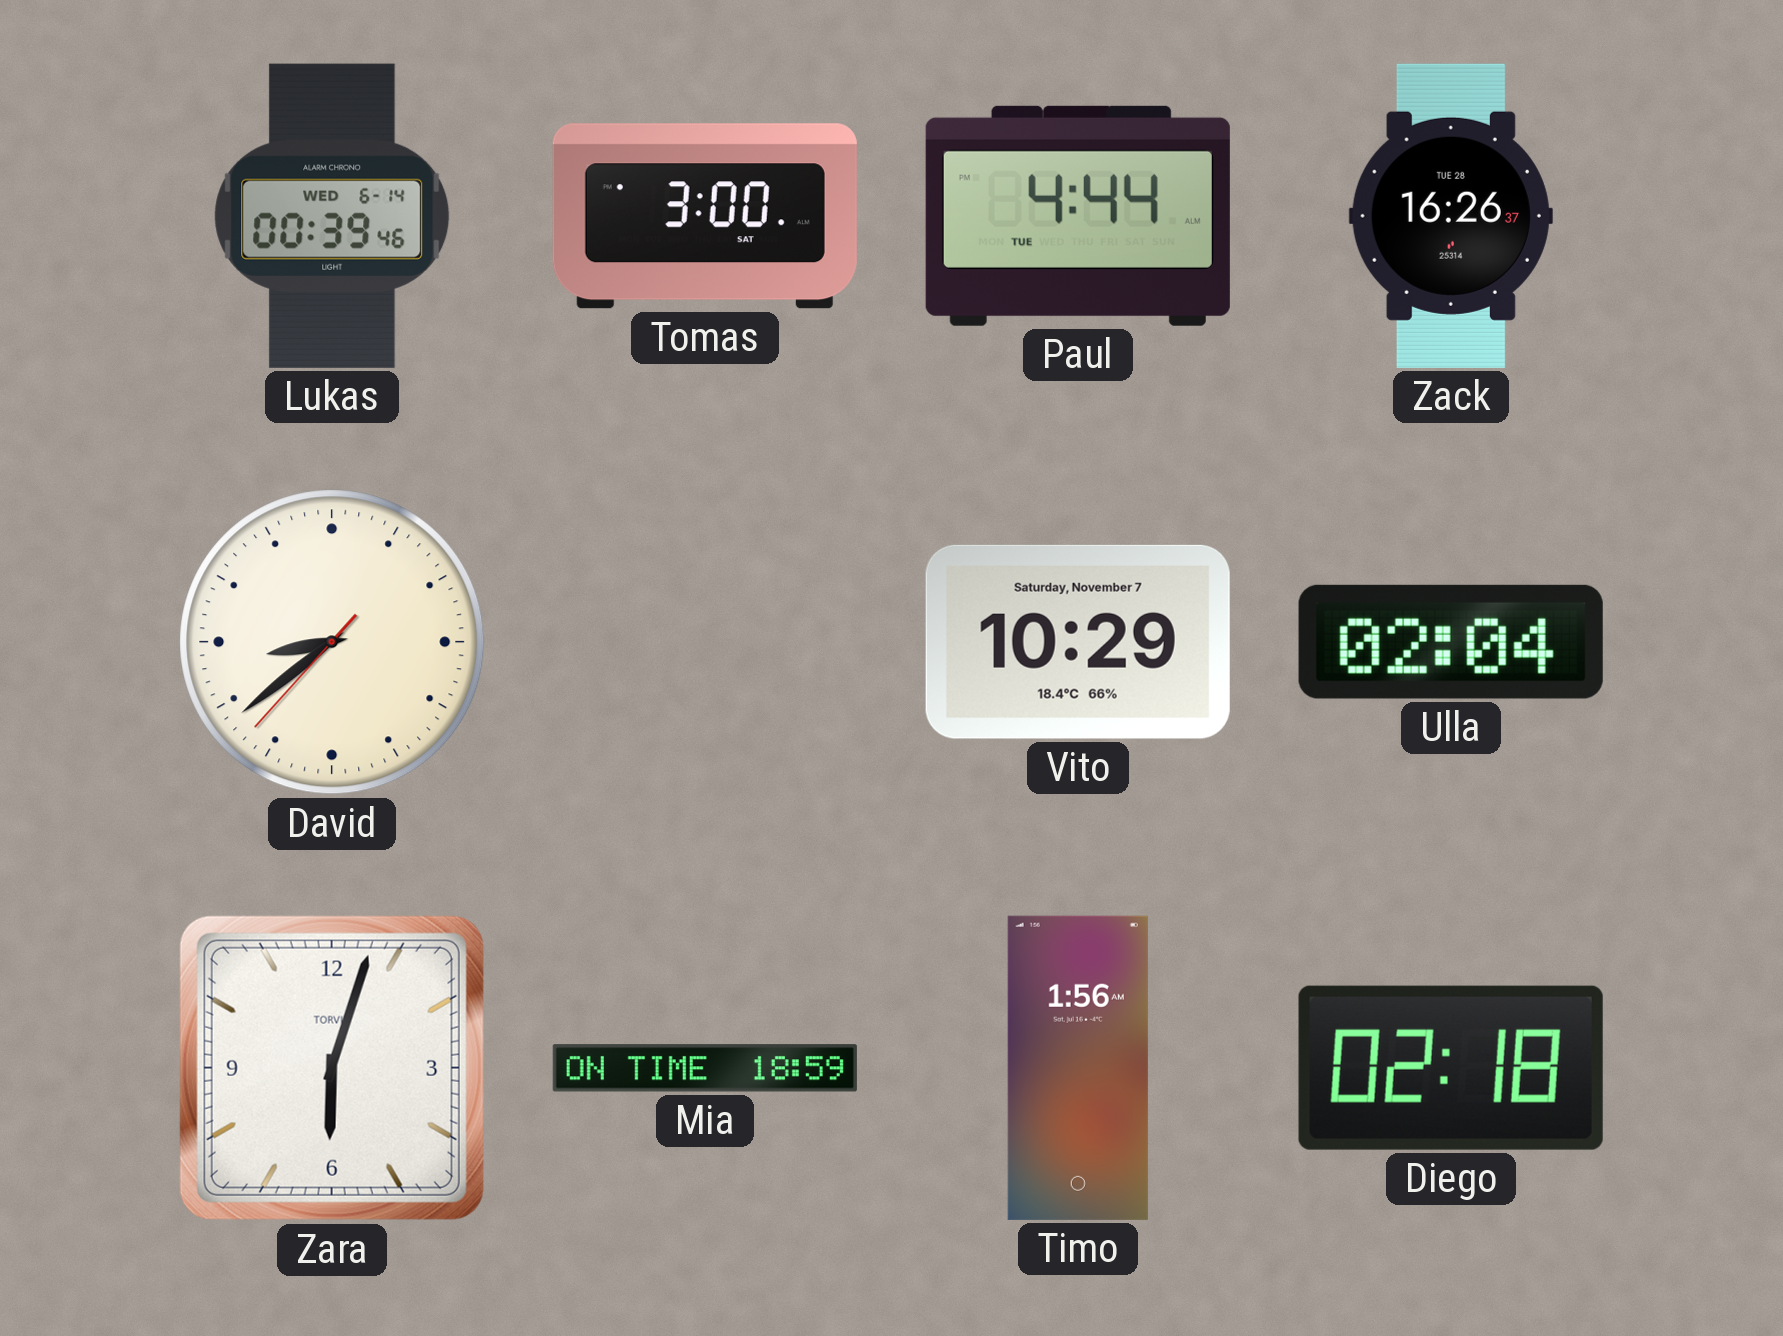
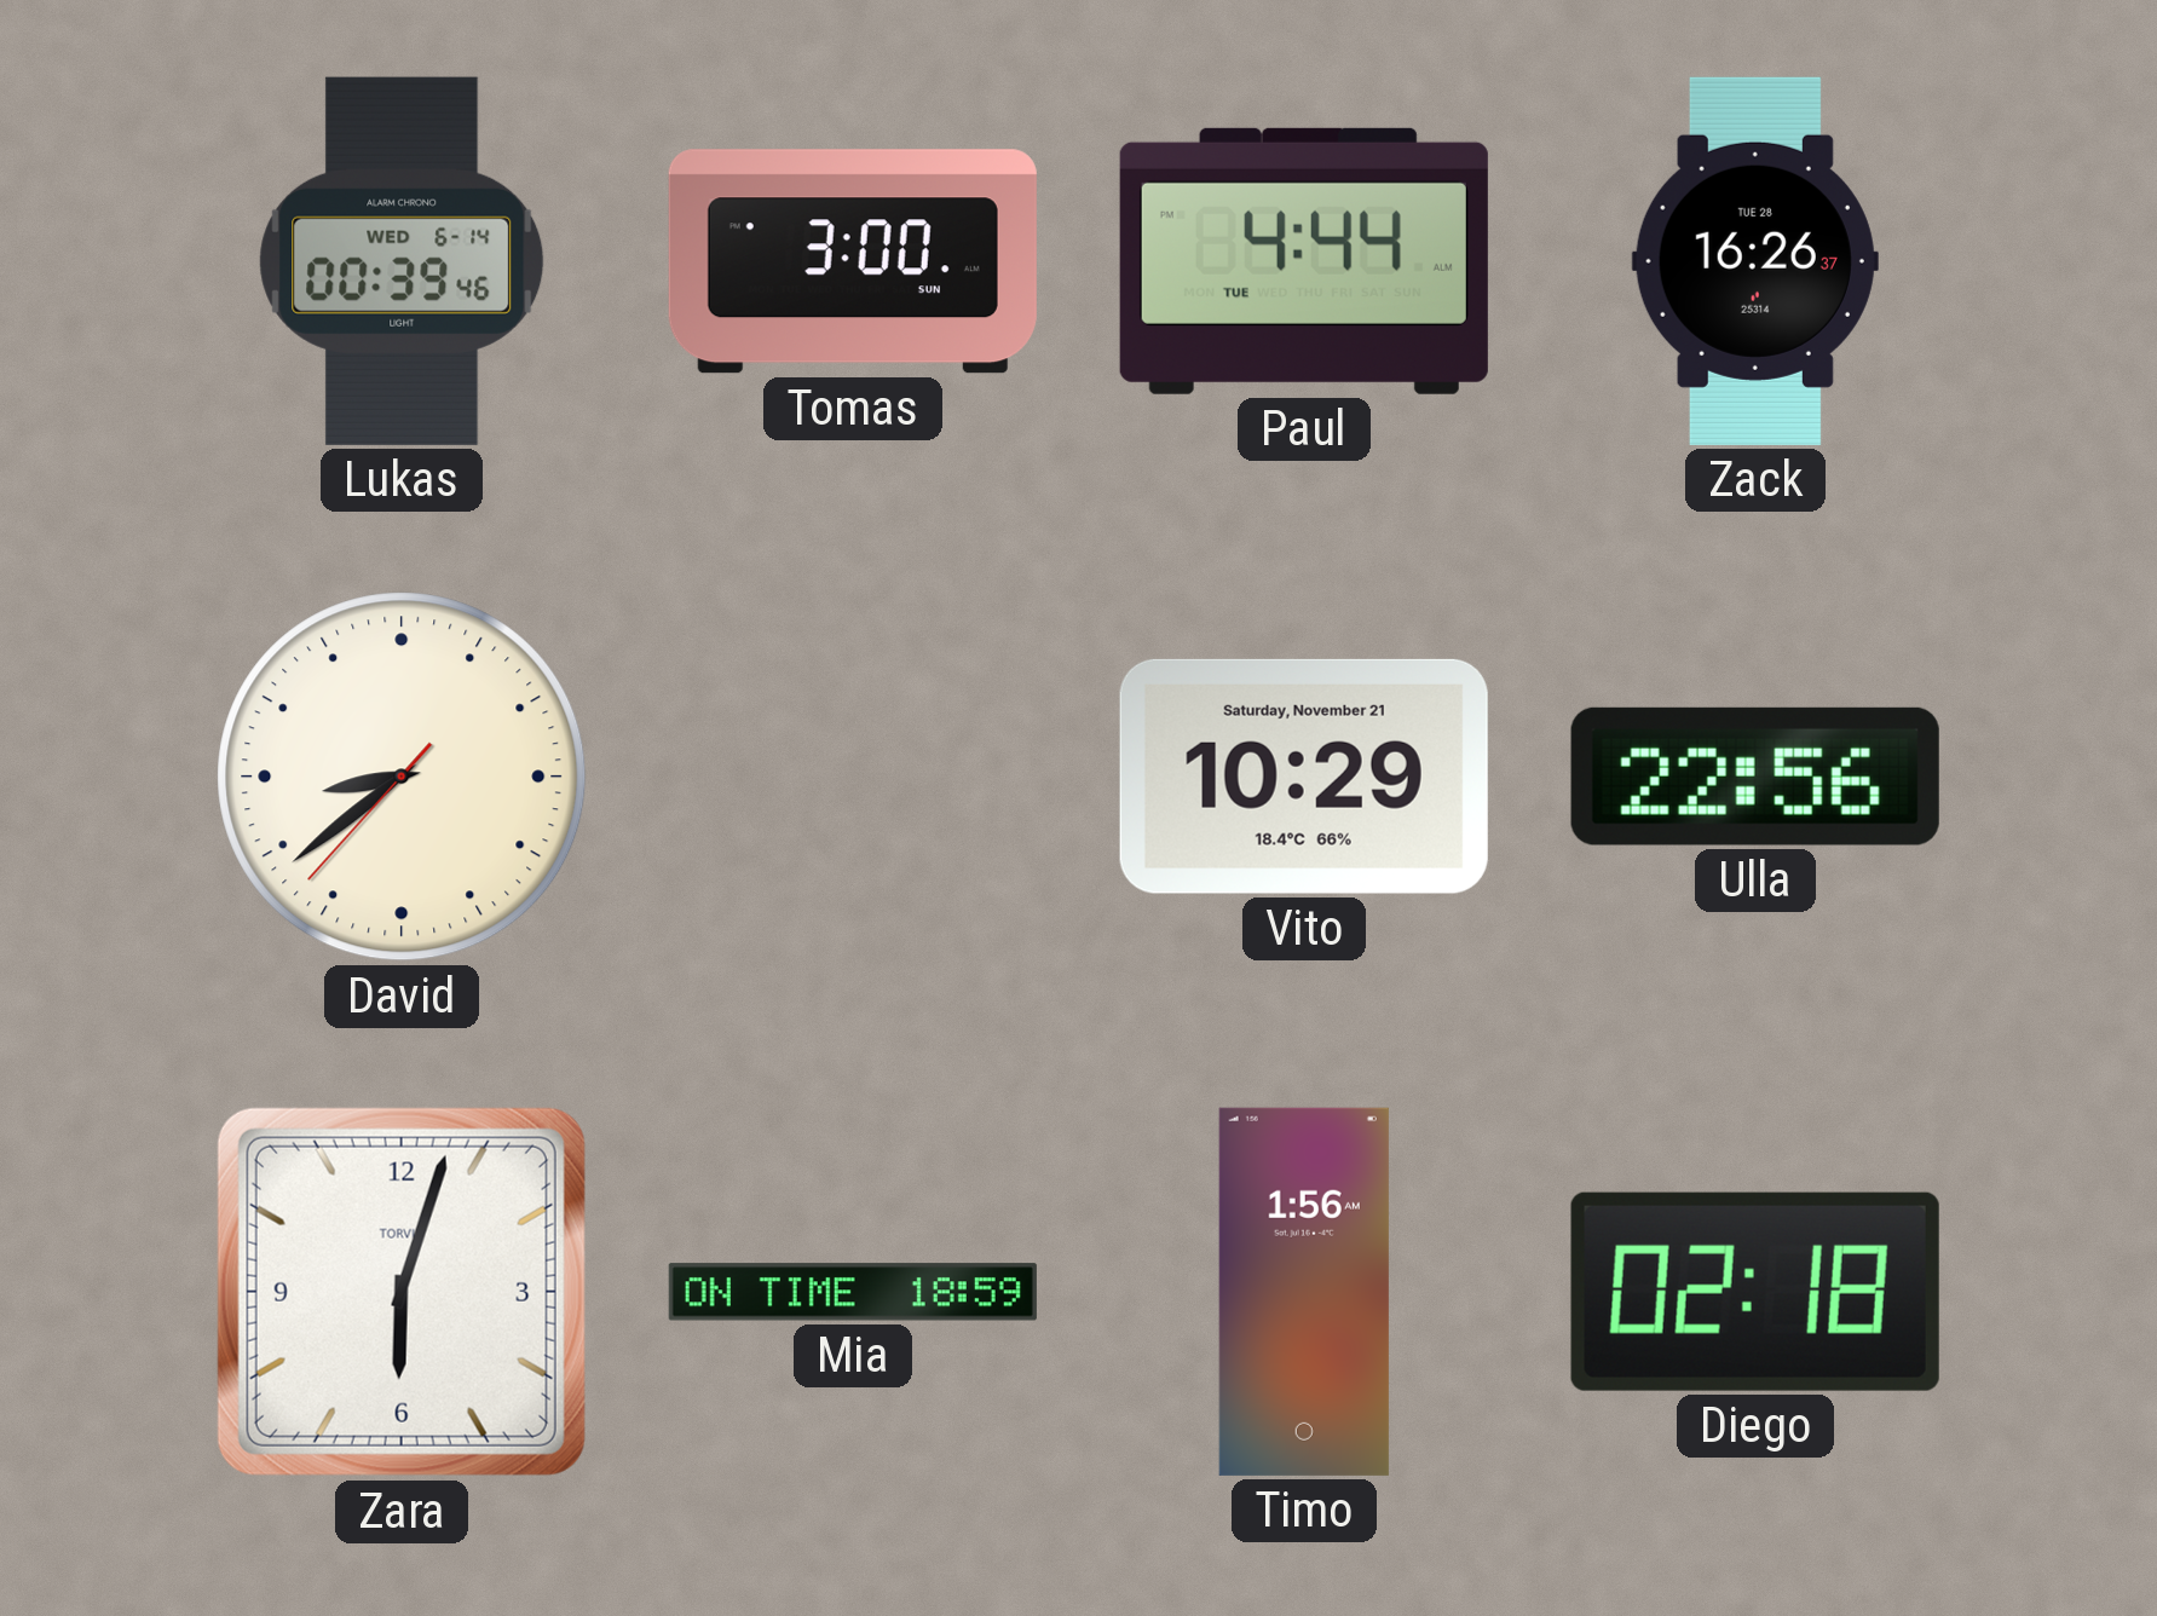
Tomas date: SAT -> SUN (853, 261)
Vito date: Saturday, November 7 -> Saturday, November 21 (1304, 777)
Ulla: 02:04 -> 22:56 (1755, 777)
